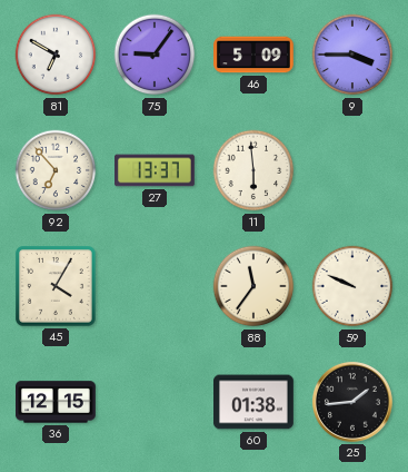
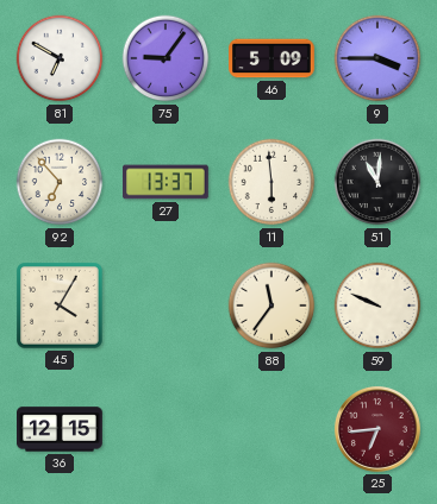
51: none -> 11:01 (377, 182)
60: 01:38 -> none (255, 402)
25: 1:44 -> 6:44 (377, 429)
25 dial: black -> burgundy (377, 429)
